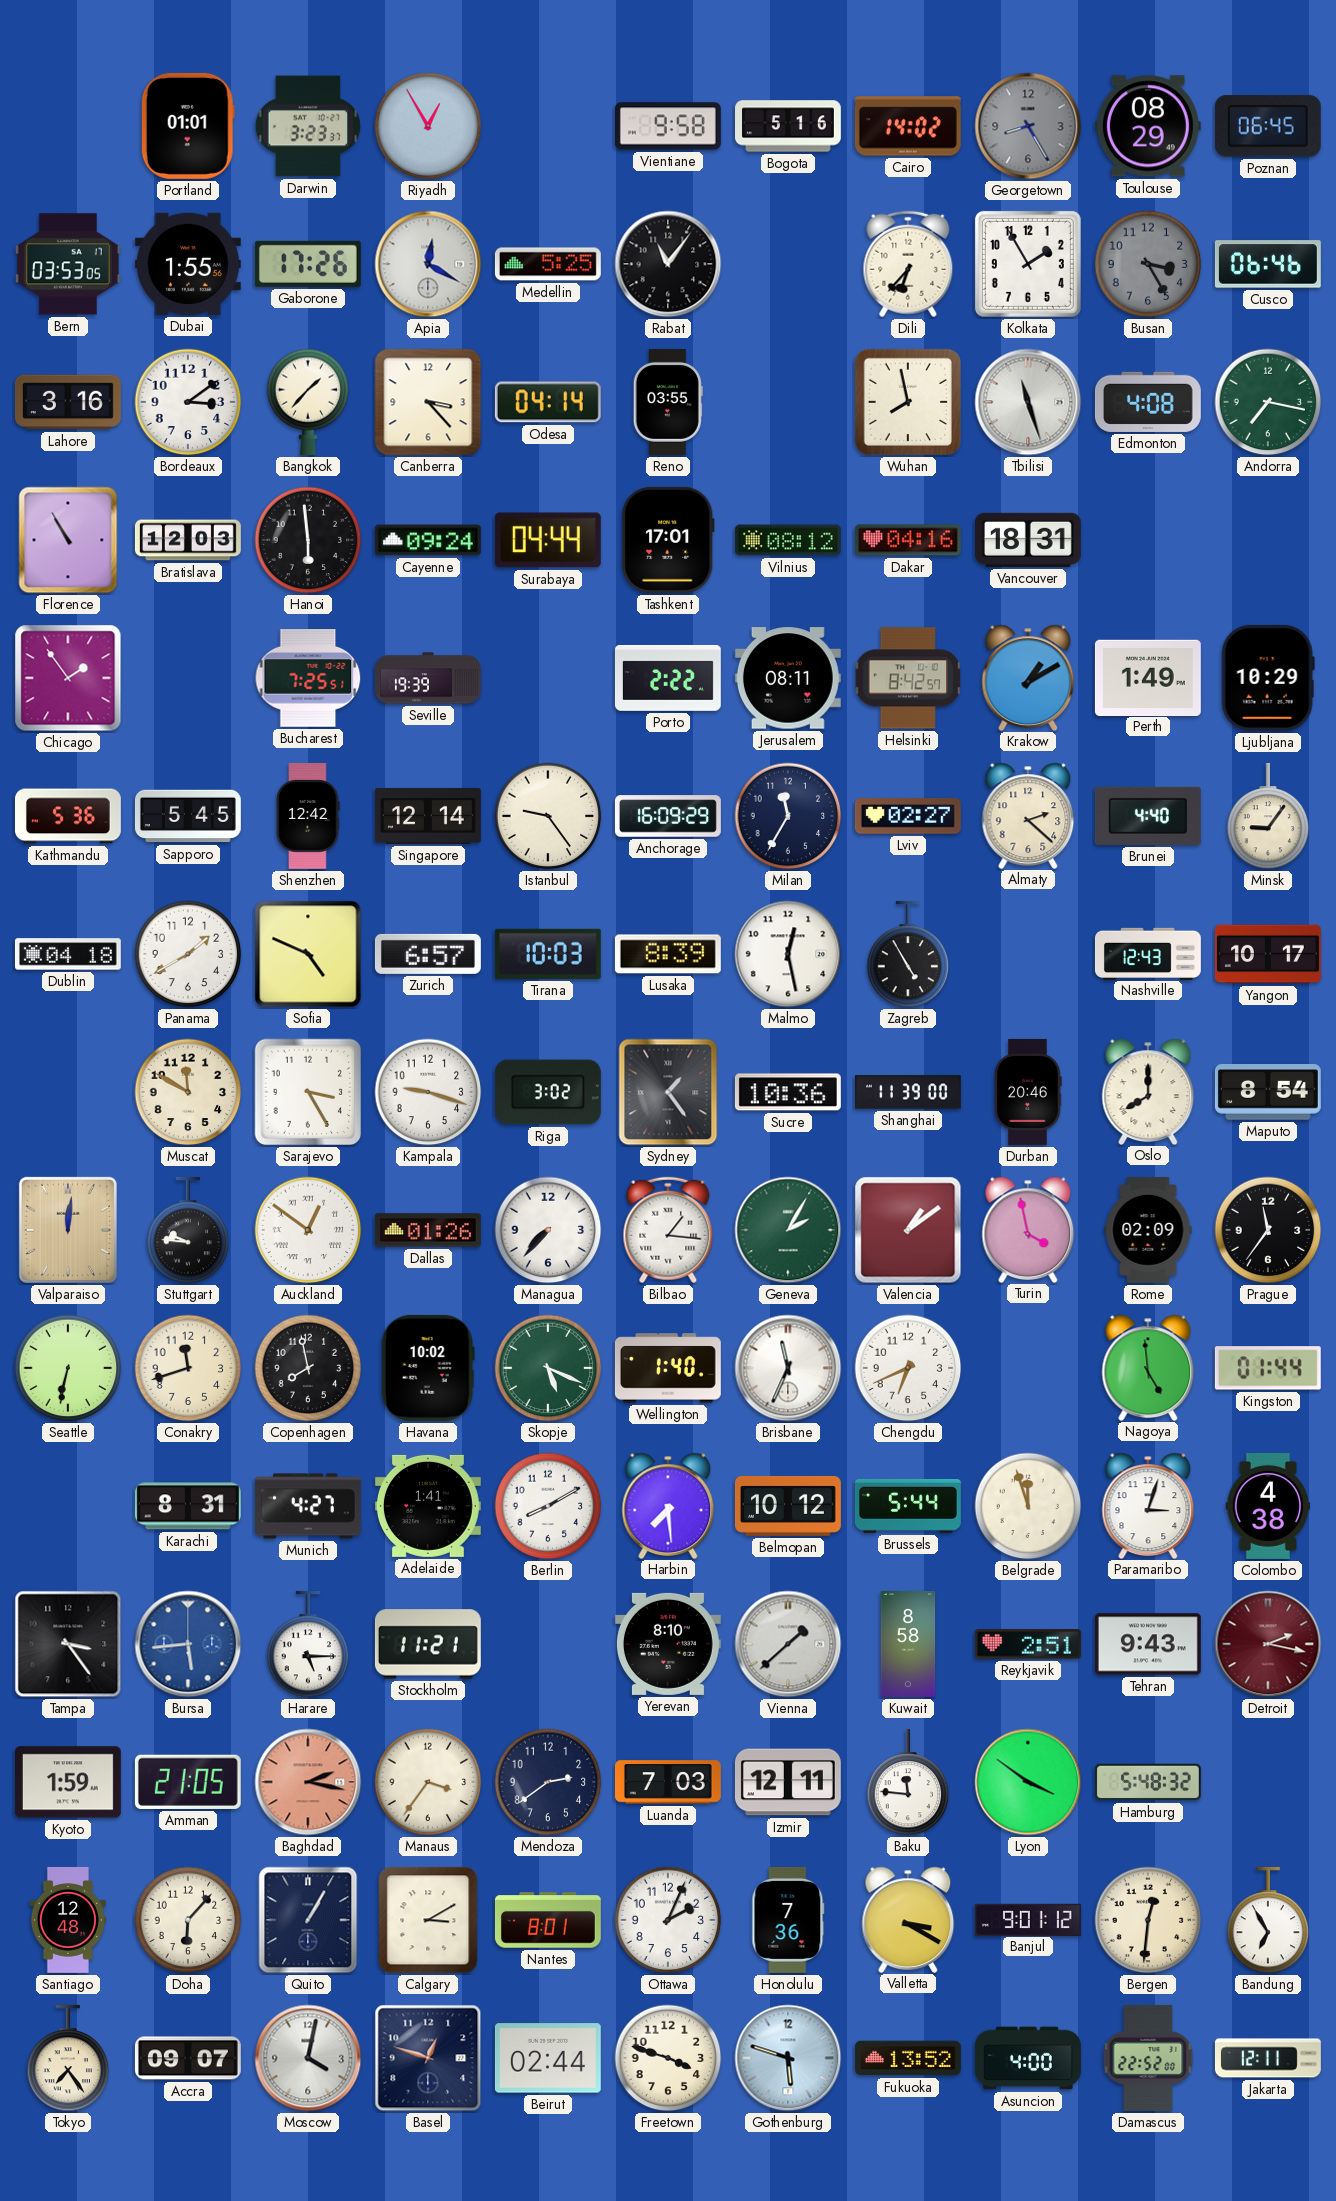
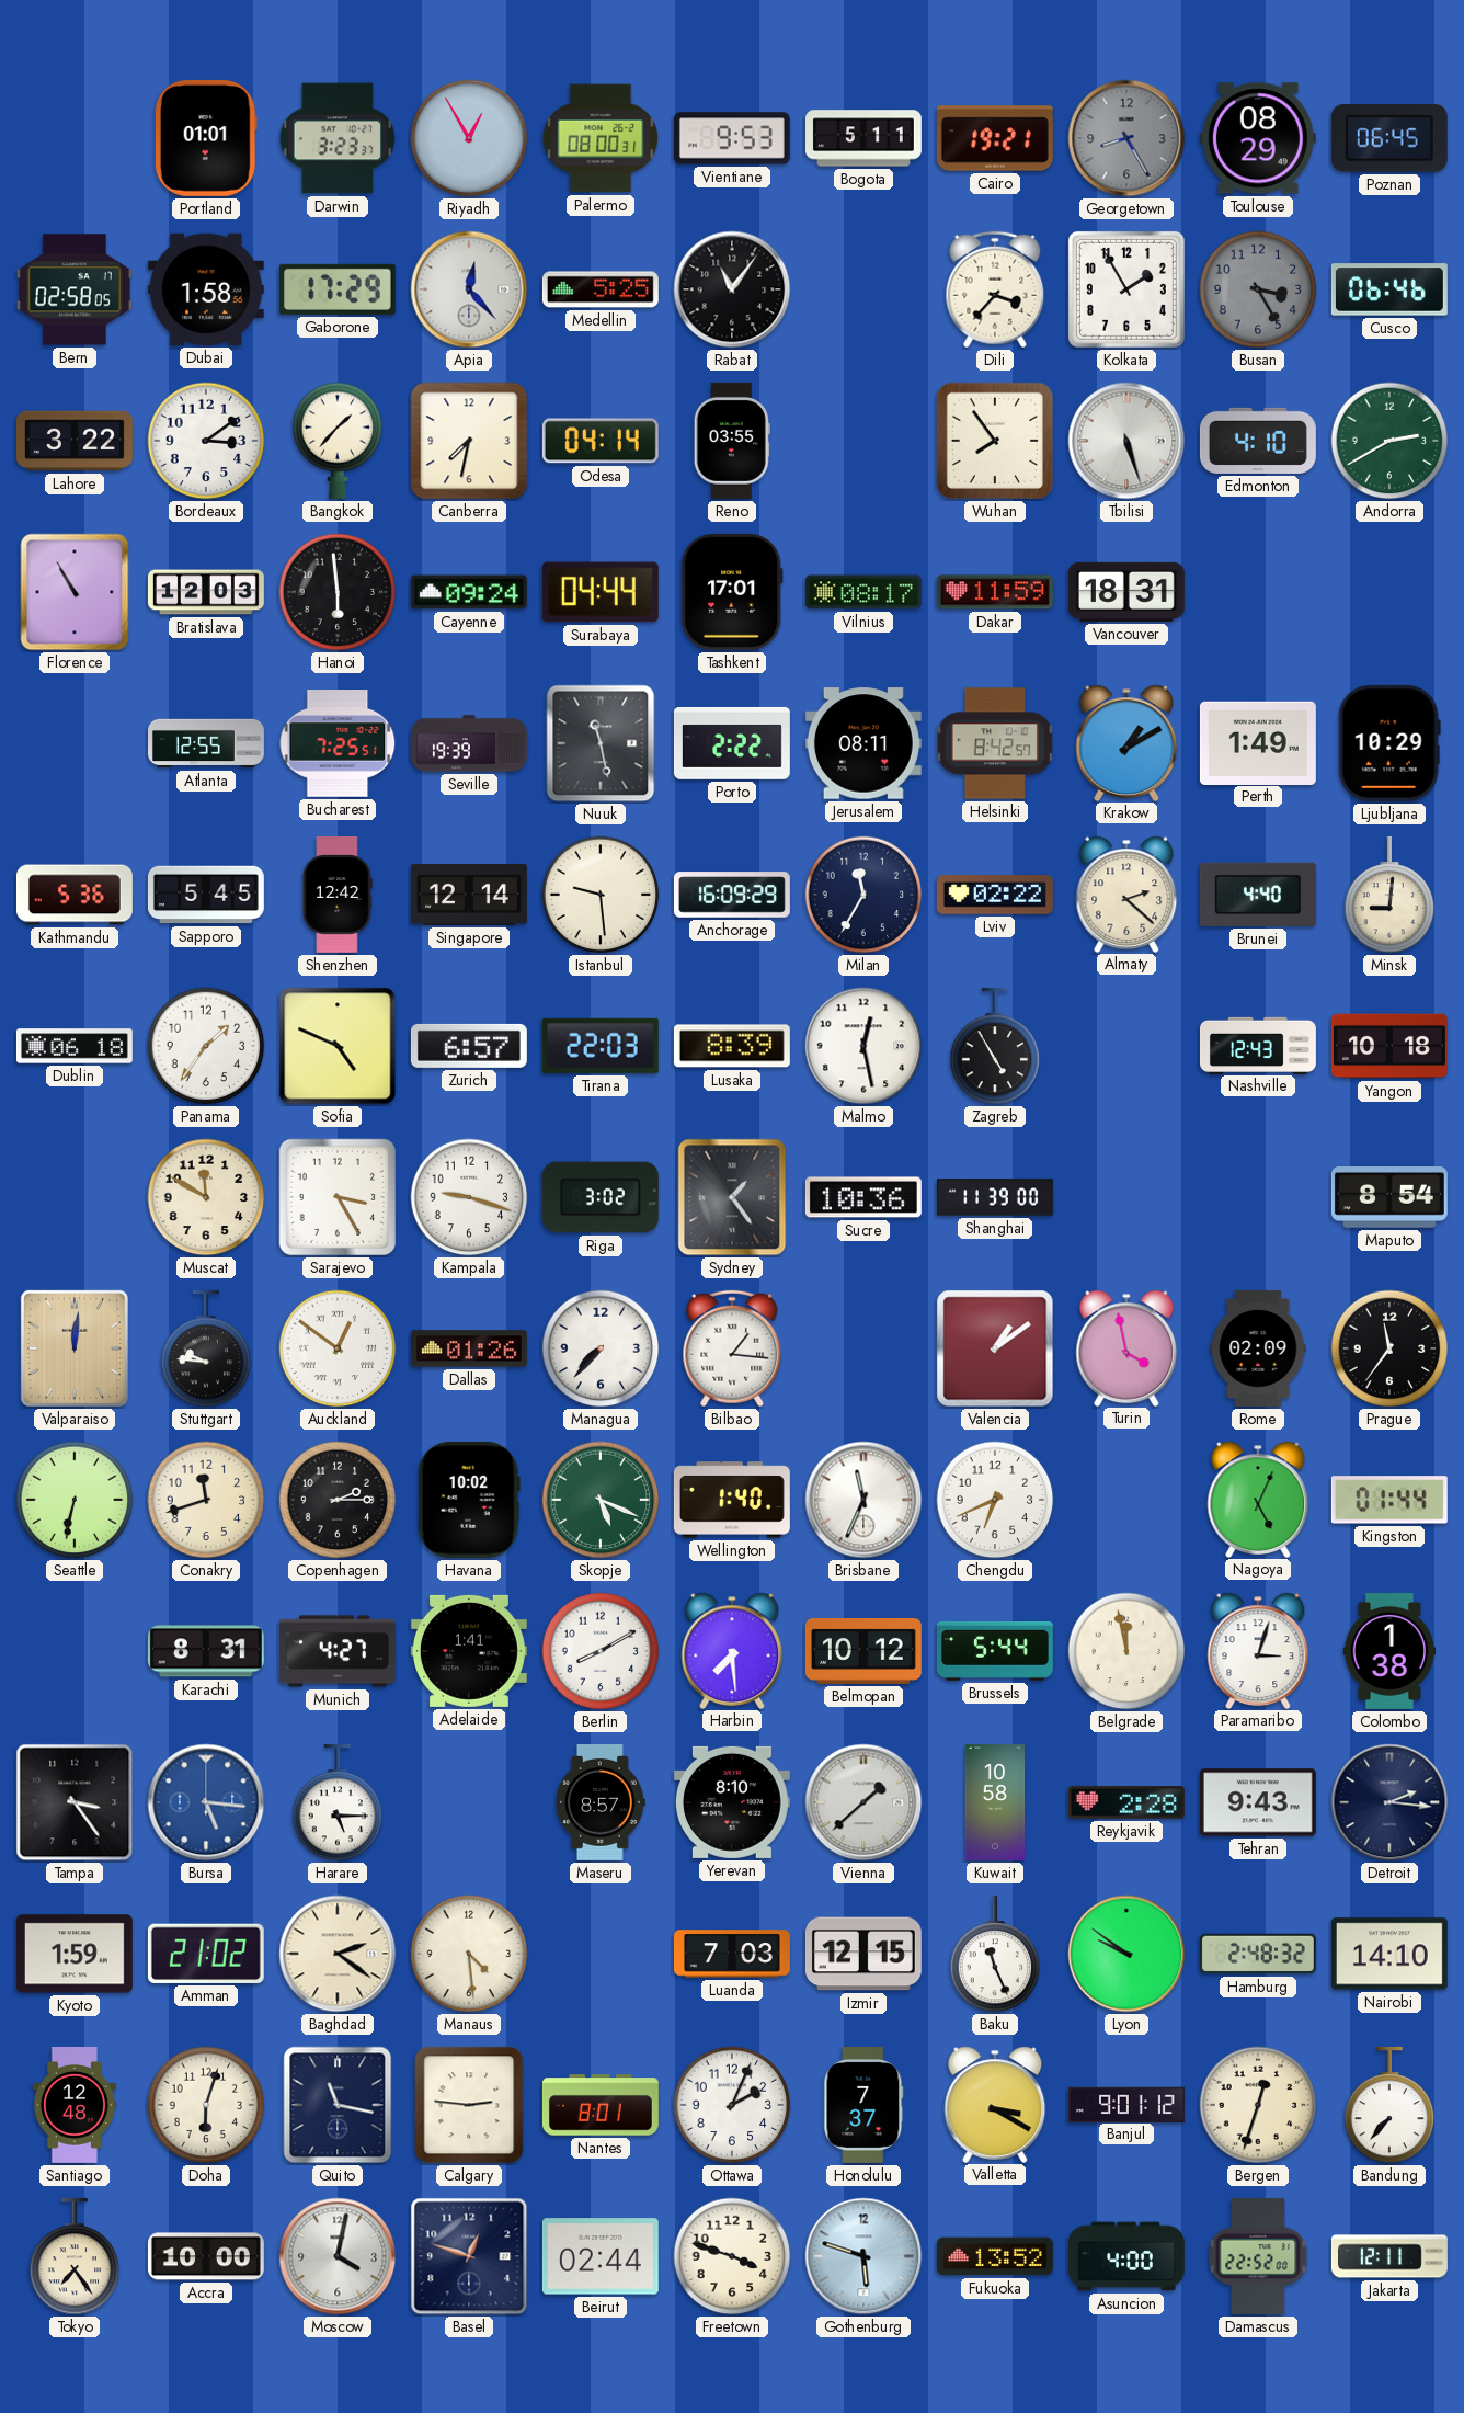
Palermo: none -> 08:00 (601, 138)
Vientiane: 9:58 -> 9:53 (732, 138)
Bogota: 5:16 -> 5:11 (865, 138)
Cairo: 14:02 -> 19:21 (995, 138)
Bern: 03:53 -> 02:58 (75, 289)
Dubai: 1:55 -> 1:58 (206, 289)
Gaborone: 17:26 -> 17:29 (338, 289)
Apia: 12:20 -> 12:23 (469, 289)
Dili: 6:37 -> 3:37 (995, 289)
Lahore: 3:16 -> 3:22 (75, 441)
Canberra: 3:23 -> 7:32 (469, 441)
Wuhan: 7:58 -> 7:54 (995, 441)
Tbilisi: 11:27 -> 5:27 (1126, 441)
Edmonton: 4:08 -> 4:10 (1258, 441)
Andorra: 7:17 -> 2:40 (1389, 441)
Vilnius: 08:12 -> 08:17 (863, 592)
Dakar: 04:16 -> 11:59 (995, 592)
Chicago: 1:54 -> none (68, 678)
Atlanta: none -> 12:55 (207, 743)
Nuuk: none -> 11:28 (601, 743)
Istanbul: 9:24 -> 9:29 (601, 895)
Lviv: 02:27 -> 02:22 (995, 895)
Minsk: 9:06 -> 9:01 (1389, 895)
Dublin: 04:18 -> 06:18 (75, 1046)
Panama: 1:40 -> 1:36 (206, 1046)
Tirana: 10:03 -> 22:03 (601, 1046)
Yangon: 10:17 -> 10:18 (1389, 1046)
Durban: 20:46 -> none (1028, 1092)
Oslo: 8:00 -> none (1148, 1091)
Geneva: 2:05 -> none (788, 1230)
Copenhagen: 7:58 -> 2:15 (338, 1500)
Nagoya: 4:59 -> 5:04 (1258, 1499)
Belgrade: 11:57 -> 11:58 (1126, 1651)
Colombo: 4:38 -> 1:38 (1388, 1651)
Bursa: 5:44 -> 5:16 (206, 1802)
Stockholm: 11:21 -> none (428, 1644)
Maseru: none -> 8:57 (602, 1802)
Kuwait: 8:58 -> 10:58 (995, 1802)
Reykjavik: 2:51 -> 2:28 (1126, 1802)
Detroit: 2:17 -> 2:16 (1389, 1802)
Detroit dial: burgundy -> navy (1389, 1802)
Amman: 21:05 -> 21:02 (206, 1954)
Baghdad: 2:17 -> 2:21 (338, 1954)
Baghdad dial: salmon -> cream (338, 1954)
Manaus: 3:36 -> 4:29 (469, 1954)
Mendoza: 2:39 -> none (548, 1782)
Izmir: 12:11 -> 12:15 (863, 1954)
Baku: 11:46 -> 11:26 (995, 1954)
Lyon: 3:51 -> 9:51 (1126, 1954)
Hamburg: 5:48 -> 2:48 (1258, 1954)
Nairobi: none -> 14:10 (1389, 1954)
Doha: 6:07 -> 6:03 (206, 2105)
Quito: 1:05 -> 11:17 (338, 2105)
Calgary: 3:10 -> 2:46 (469, 2105)
Honolulu: 7:36 -> 7:37 (863, 2105)
Bergen: 12:31 -> 12:33 (1258, 2105)
Bandung: 6:55 -> 7:37 (1389, 2105)
Accra: 09:07 -> 10:00 (206, 2256)
